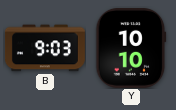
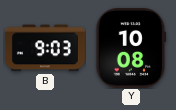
Y: 10:10 -> 10:08 (131, 48)
